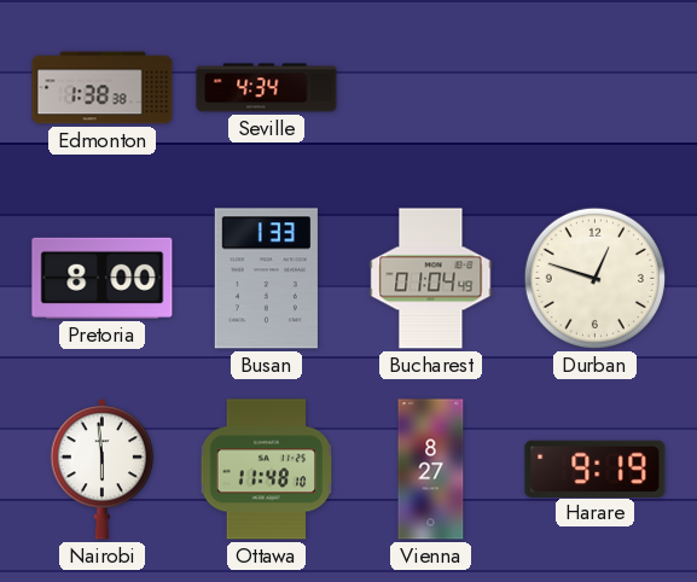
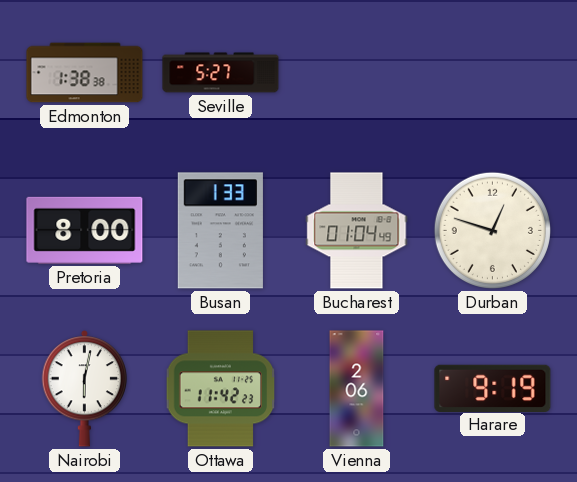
Seville: 4:34 -> 5:27 (221, 73)
Nairobi: 5:59 -> 6:02 (85, 389)
Ottawa: 11:48 -> 11:42 (221, 389)
Vienna: 8:27 -> 2:06 (357, 389)
